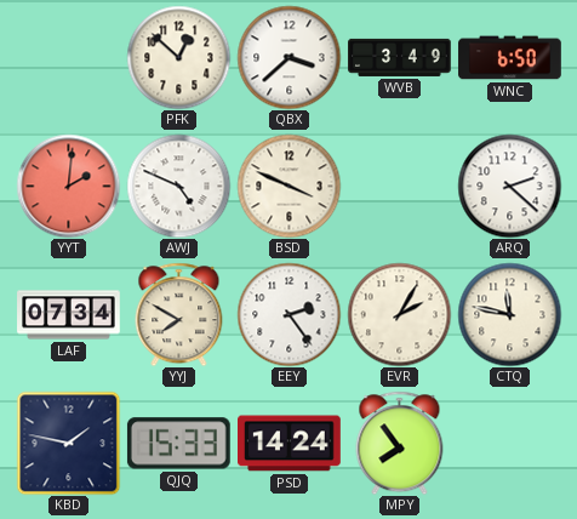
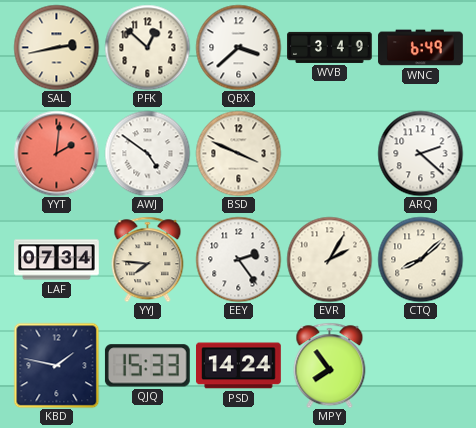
SAL: none -> 2:43 (56, 47)
WNC: 6:50 -> 6:49 (421, 48)
AWJ: 4:49 -> 4:51 (147, 153)
YYJ: 7:50 -> 7:46 (148, 259)
CTQ: 11:47 -> 8:08 (420, 259)
